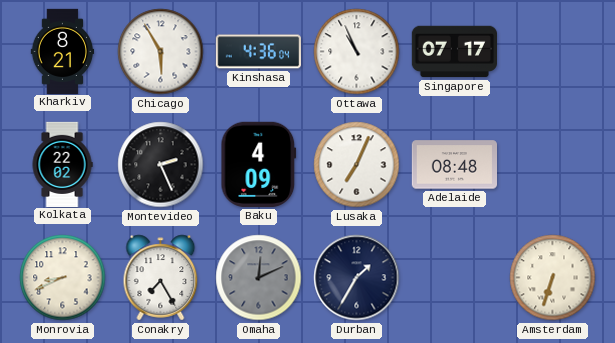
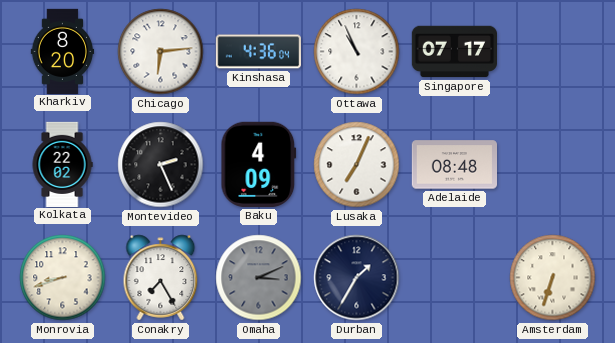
Kharkiv: 8:21 -> 8:20 (63, 51)
Chicago: 5:55 -> 6:14 (161, 52)
Monrovia: 8:41 -> 8:42 (63, 278)
Omaha: 12:11 -> 3:11 (259, 278)
